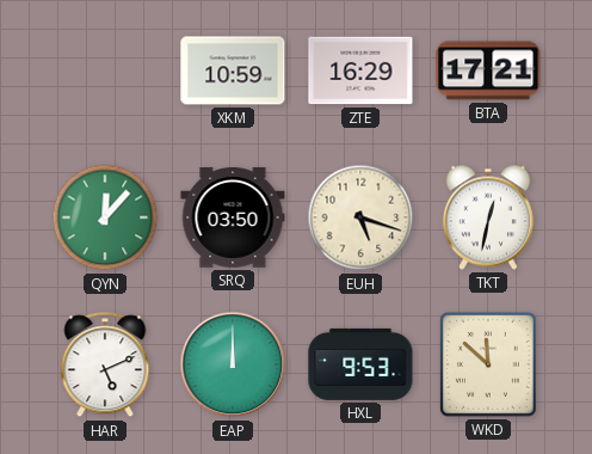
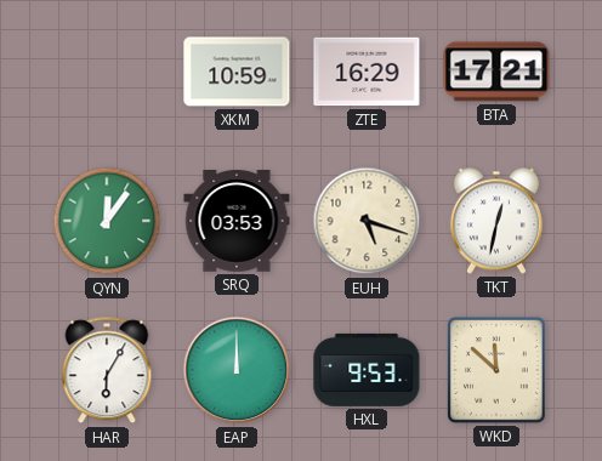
QYN: 12:07 -> 12:06 (107, 221)
SRQ: 03:50 -> 03:53 (237, 222)
HAR: 5:11 -> 6:05 (107, 371)
